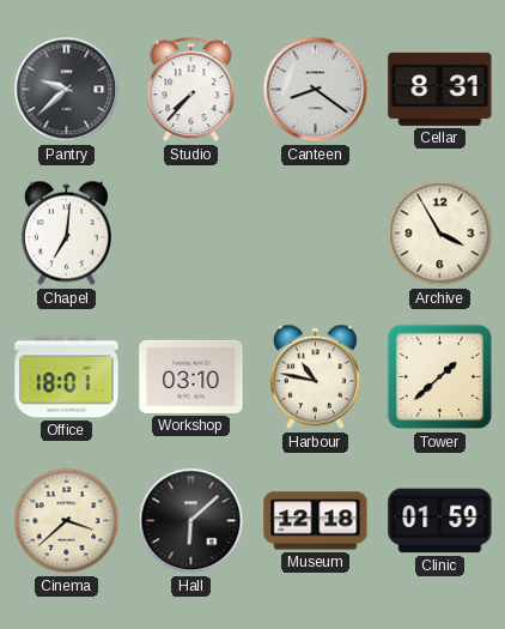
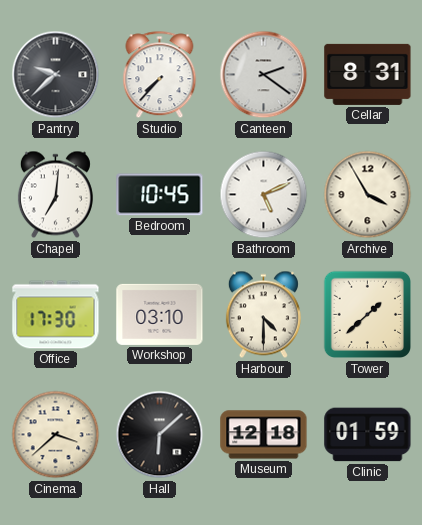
Canteen: 8:21 -> 2:21 (264, 75)
Bedroom: none -> 10:45 (160, 195)
Bathroom: none -> 5:11 (264, 195)
Office: 18:01 -> 17:30 (56, 315)
Harbour: 10:47 -> 4:30 (263, 315)
